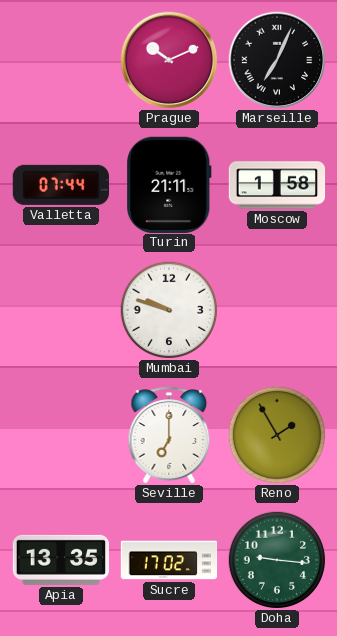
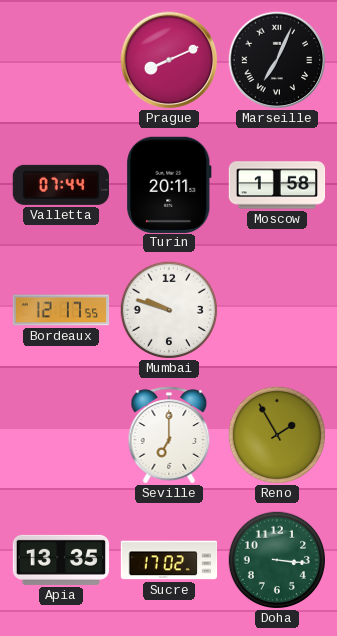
Prague: 10:11 -> 8:11 (169, 60)
Turin: 21:11 -> 20:11 (169, 184)
Bordeaux: none -> 12:17 (61, 310)
Doha: 9:16 -> 3:16 (276, 559)
